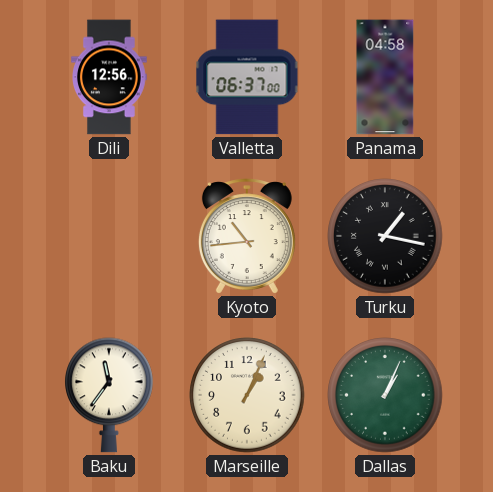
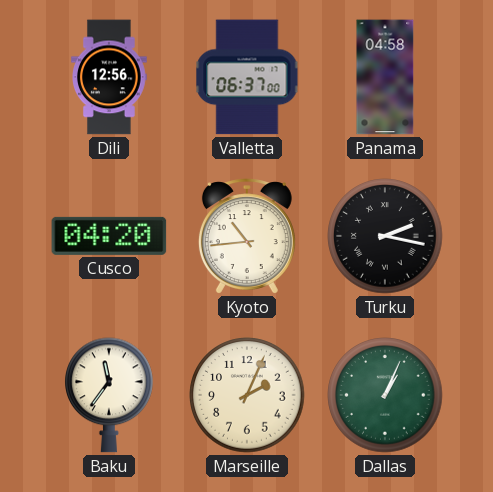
Cusco: none -> 04:20 (109, 236)
Turku: 1:17 -> 2:17 (385, 236)
Marseille: 1:04 -> 2:04 (247, 395)
